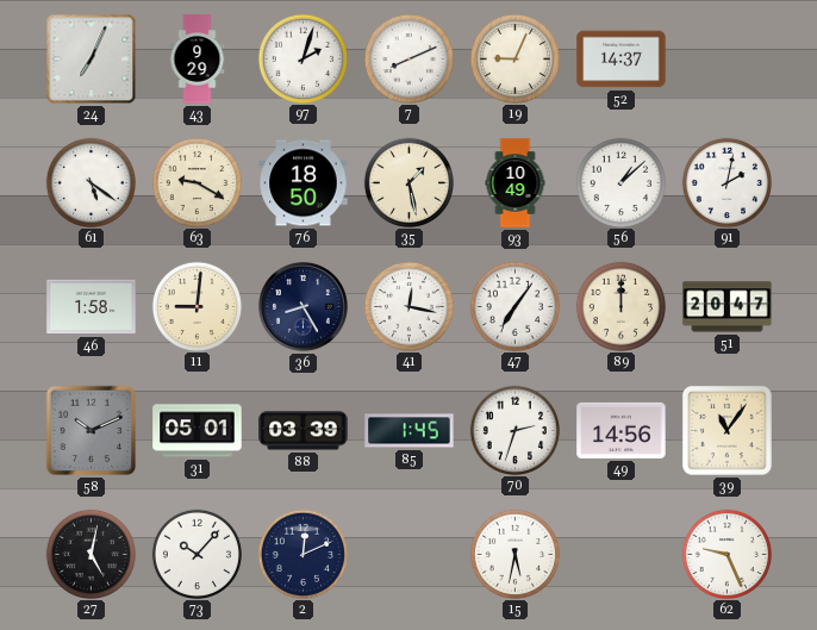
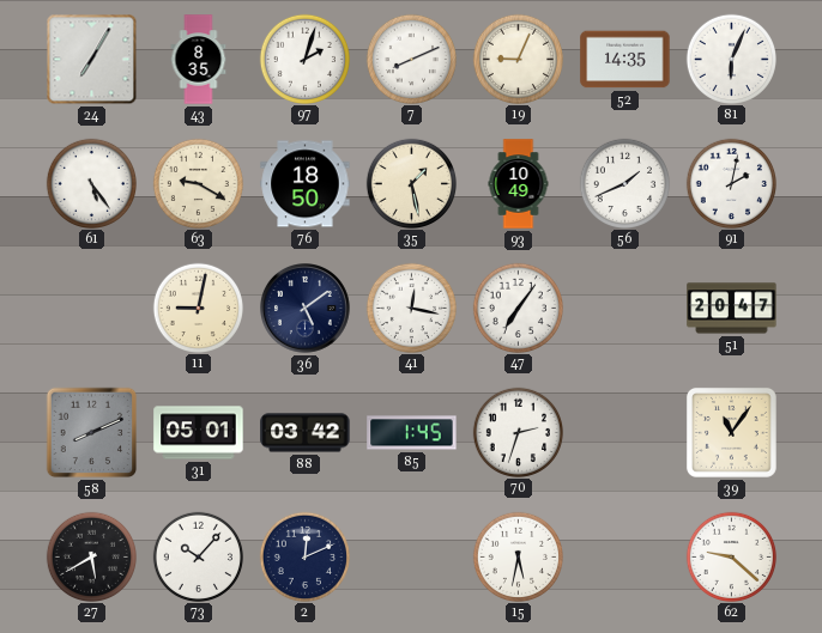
24: 7:04 -> 7:05 (92, 60)
43: 9:29 -> 8:35 (199, 60)
52: 14:37 -> 14:35 (625, 60)
81: none -> 6:04 (731, 59)
61: 5:21 -> 5:24 (91, 183)
56: 1:08 -> 1:41 (624, 183)
46: 1:58 -> none (92, 307)
11: 9:01 -> 9:02 (198, 308)
36: 8:25 -> 5:09 (306, 309)
89: 12:00 -> none (620, 306)
58: 10:11 -> 8:11 (92, 433)
88: 03:39 -> 03:42 (306, 433)
49: 14:56 -> none (622, 430)
27: 5:02 -> 5:40 (91, 556)
62: 9:26 -> 9:22 (731, 556)
